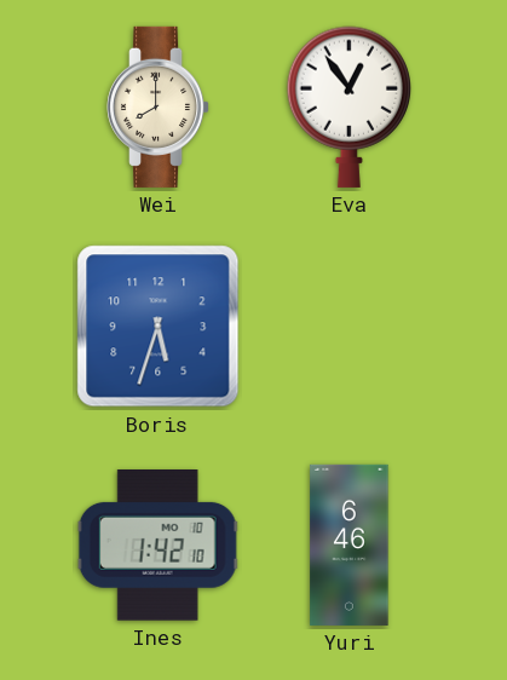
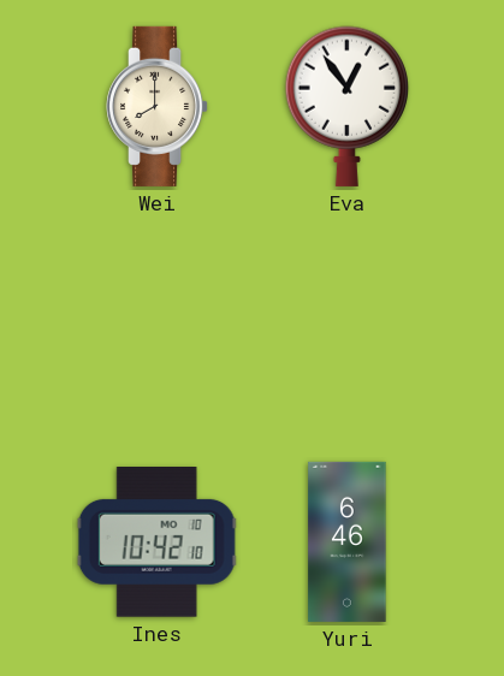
Boris: 5:33 -> none (159, 327)
Ines: 1:42 -> 10:42 (156, 542)
